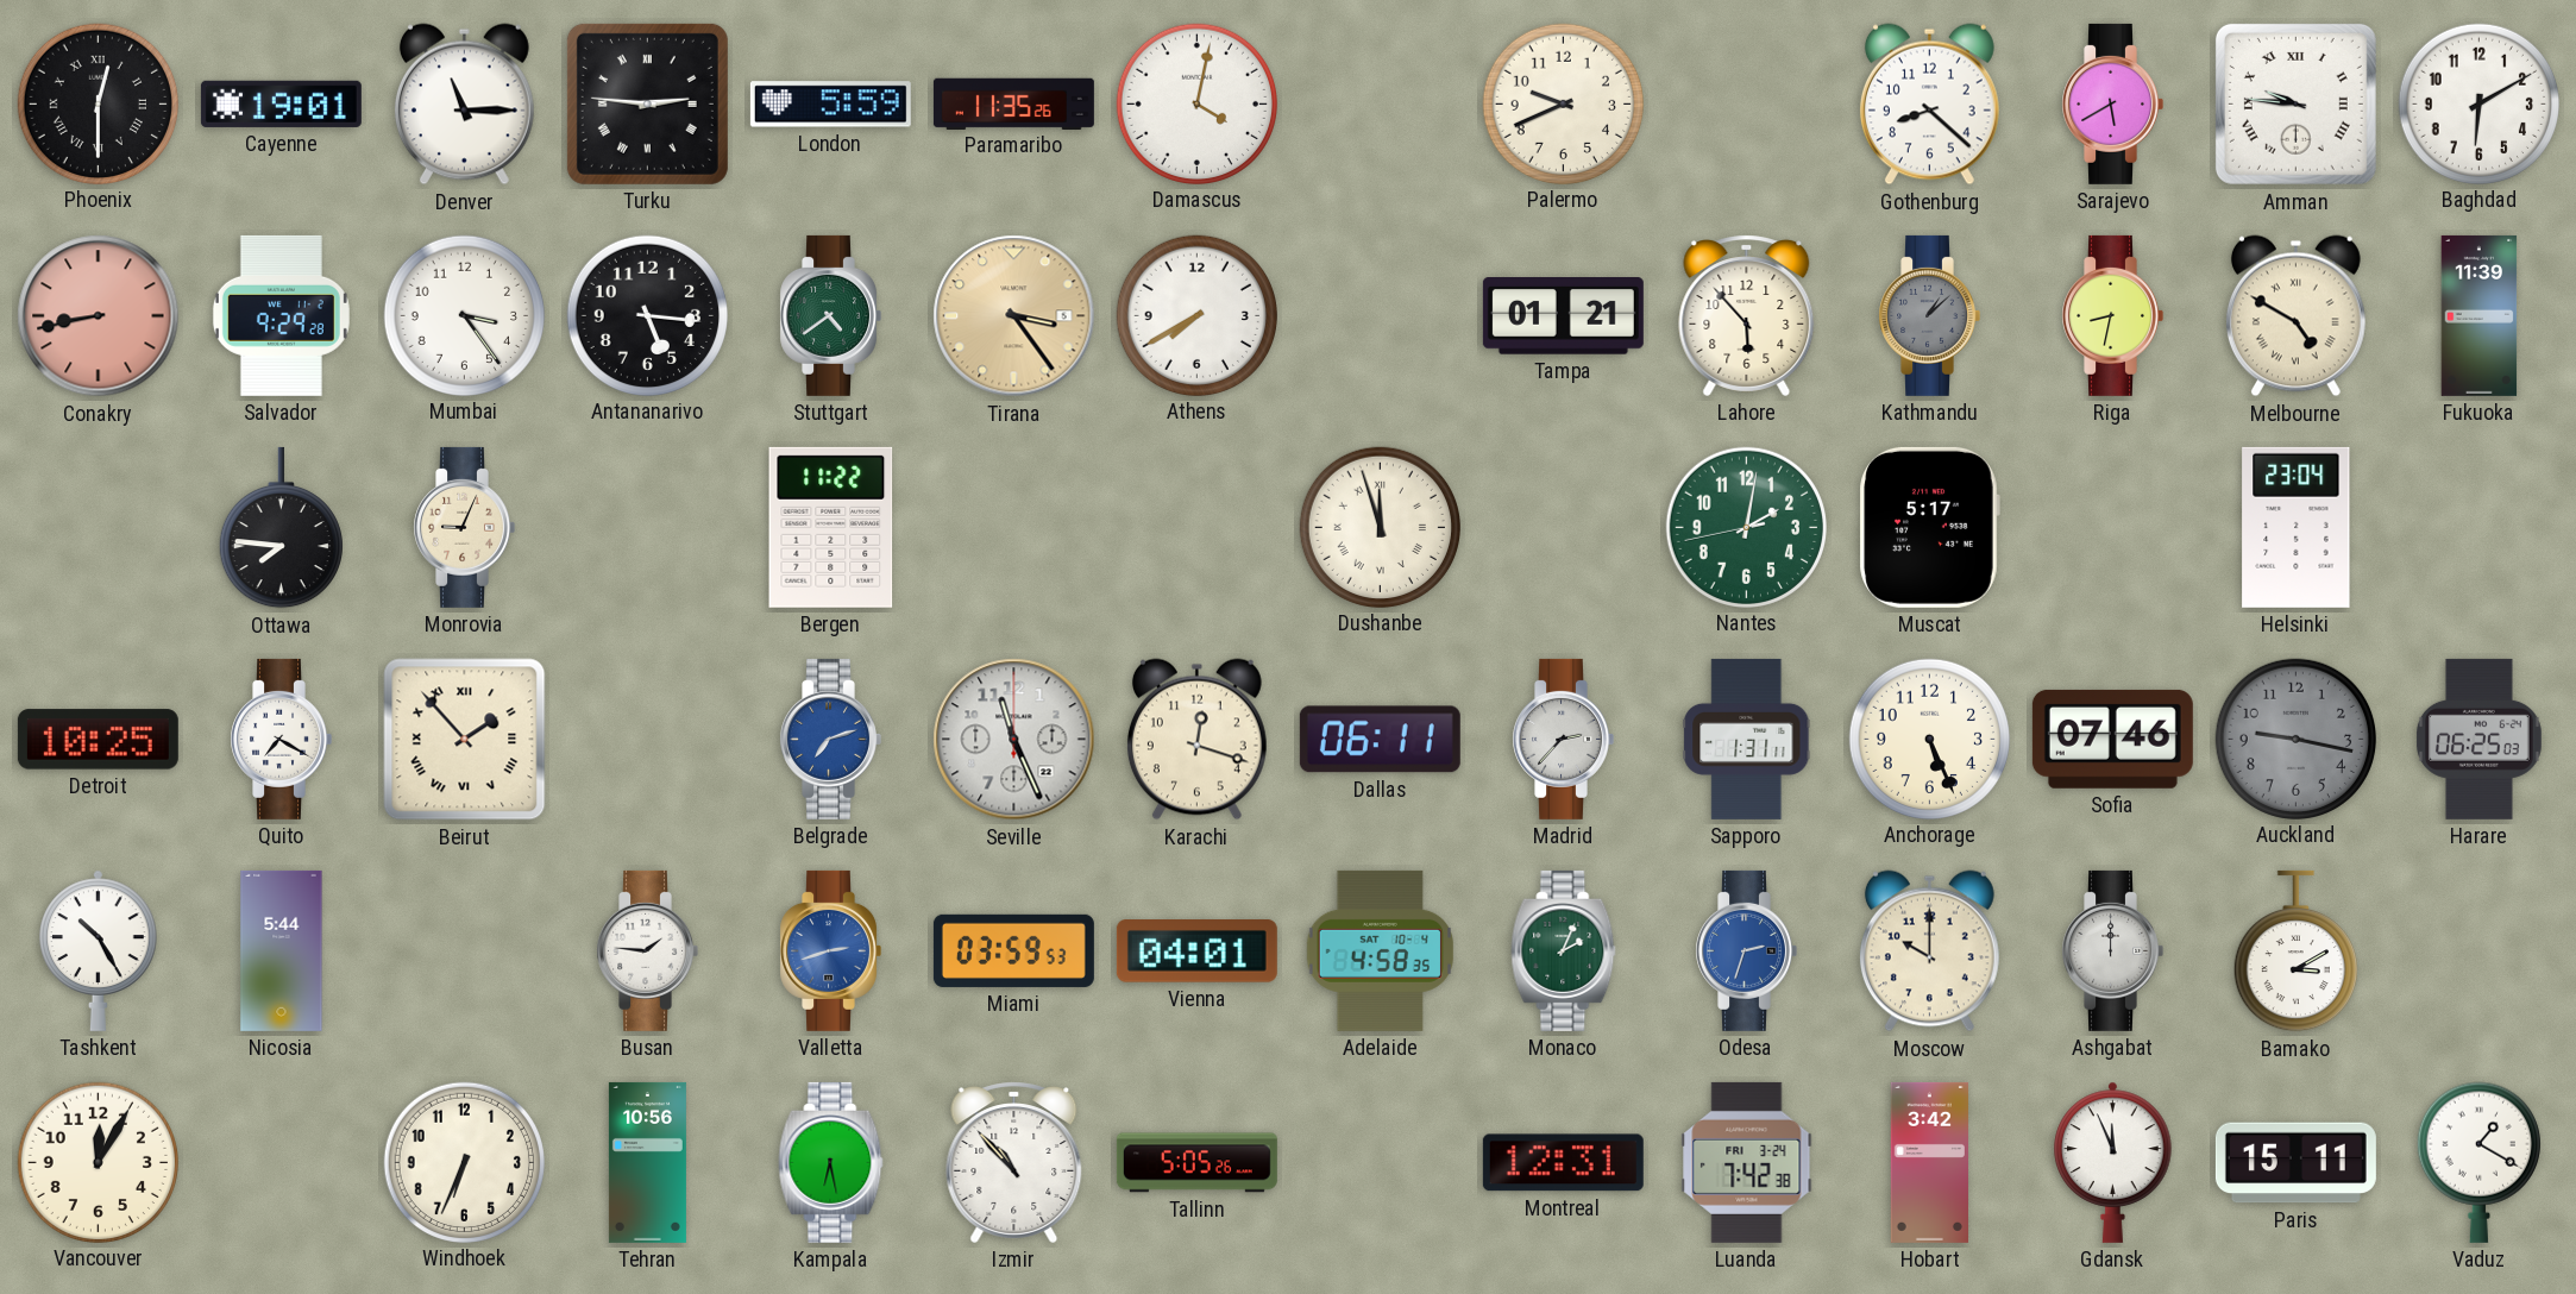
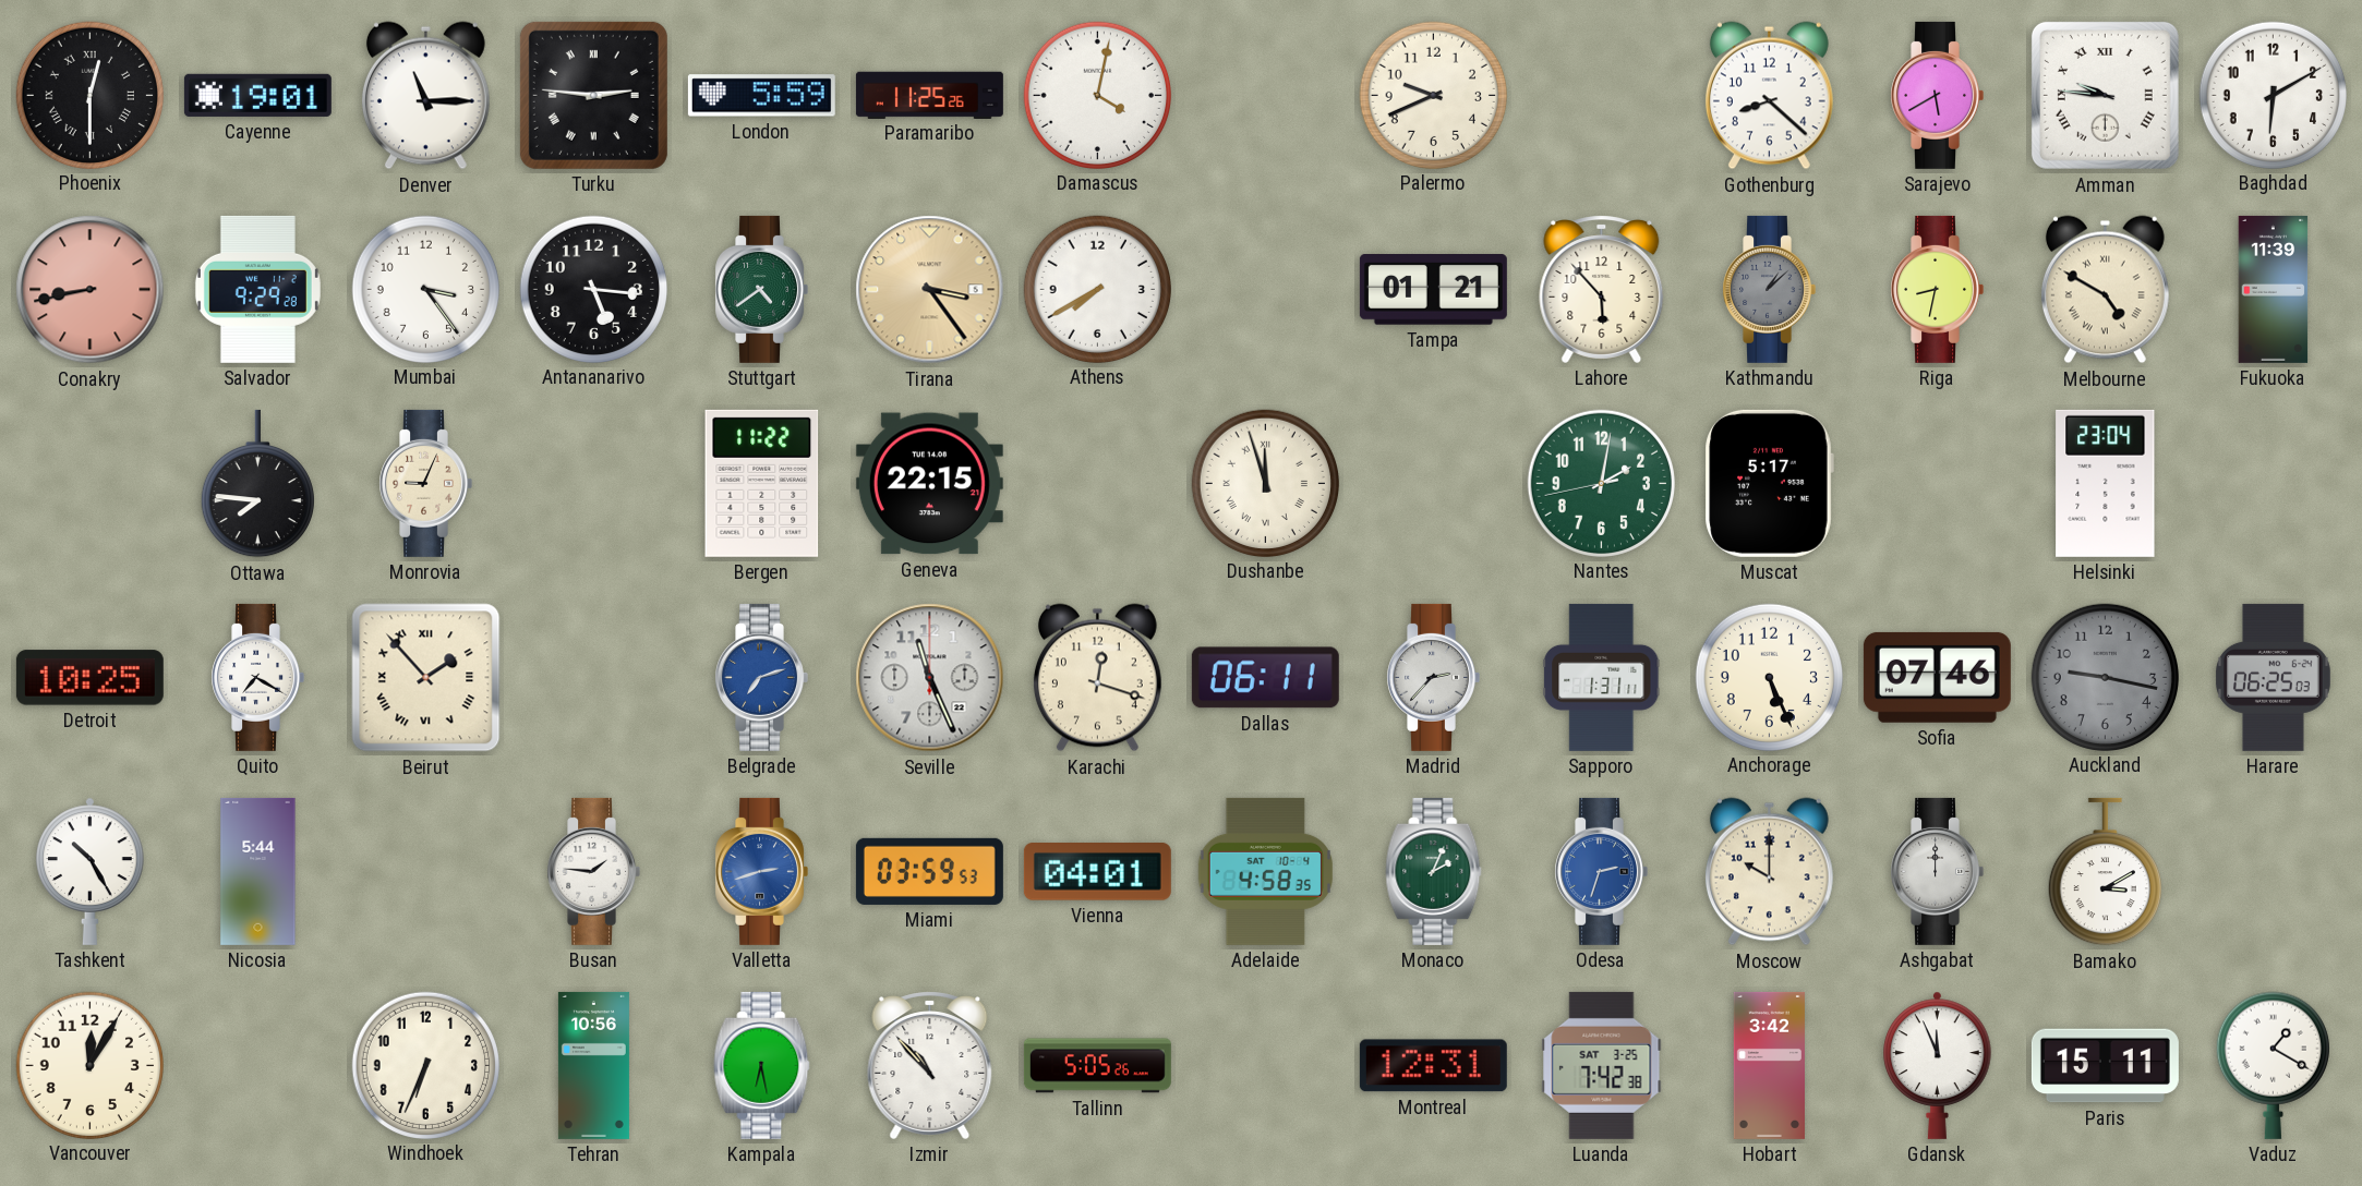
Paramaribo: 11:35 -> 11:25 (929, 95)
Geneva: none -> 22:15 (929, 484)
Luanda date: FRI 3-24 -> SAT 3-25 (1602, 1065)
